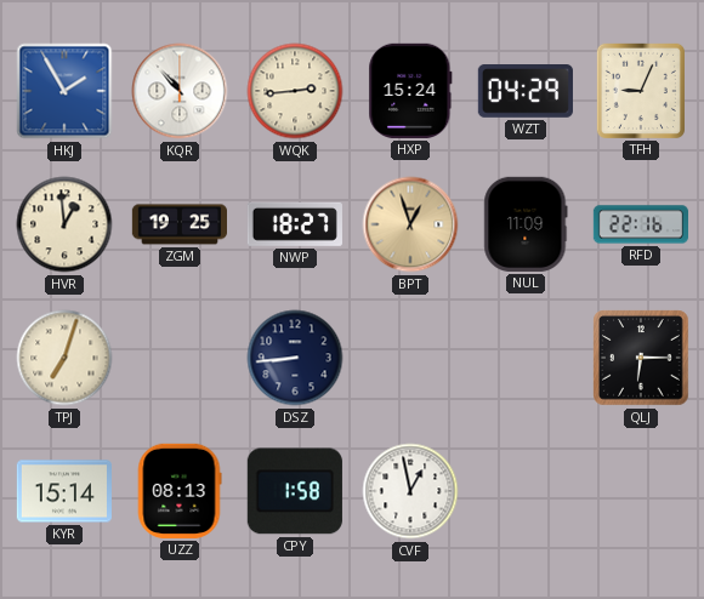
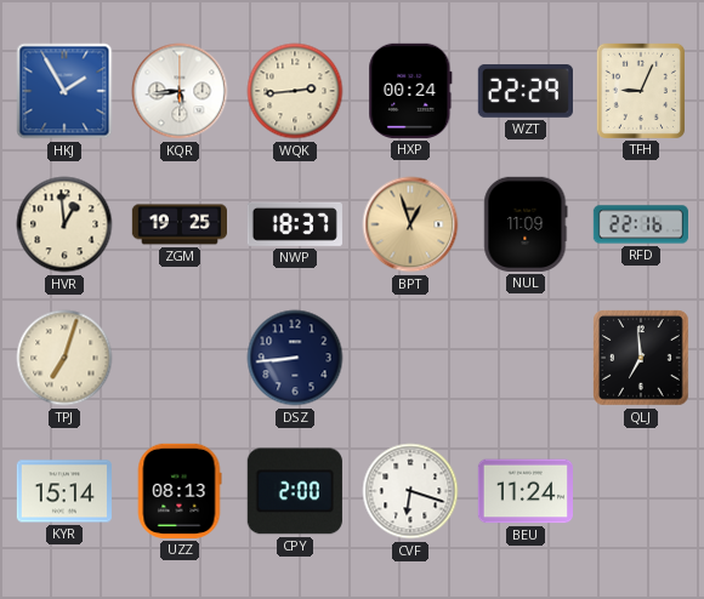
KQR: 10:53 -> 5:44 (180, 91)
HXP: 15:24 -> 00:24 (410, 91)
WZT: 04:29 -> 22:29 (526, 92)
NWP: 18:27 -> 18:37 (295, 224)
QLJ: 6:15 -> 6:59 (641, 358)
CPY: 1:58 -> 2:00 (295, 491)
CVF: 12:58 -> 6:18 (410, 491)
BEU: none -> 11:24 (524, 491)
